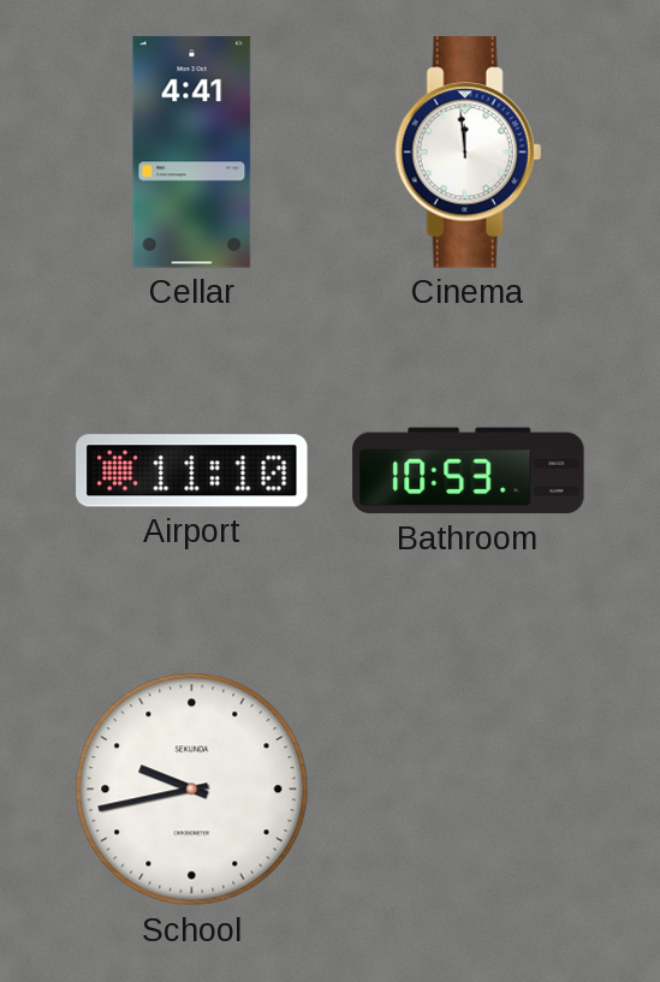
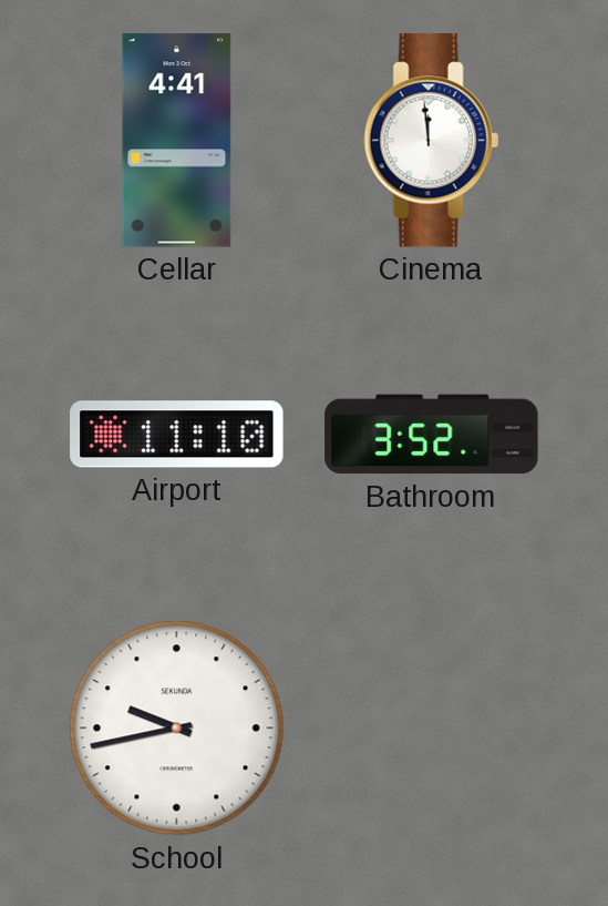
Bathroom: 10:53 -> 3:52 (432, 435)
